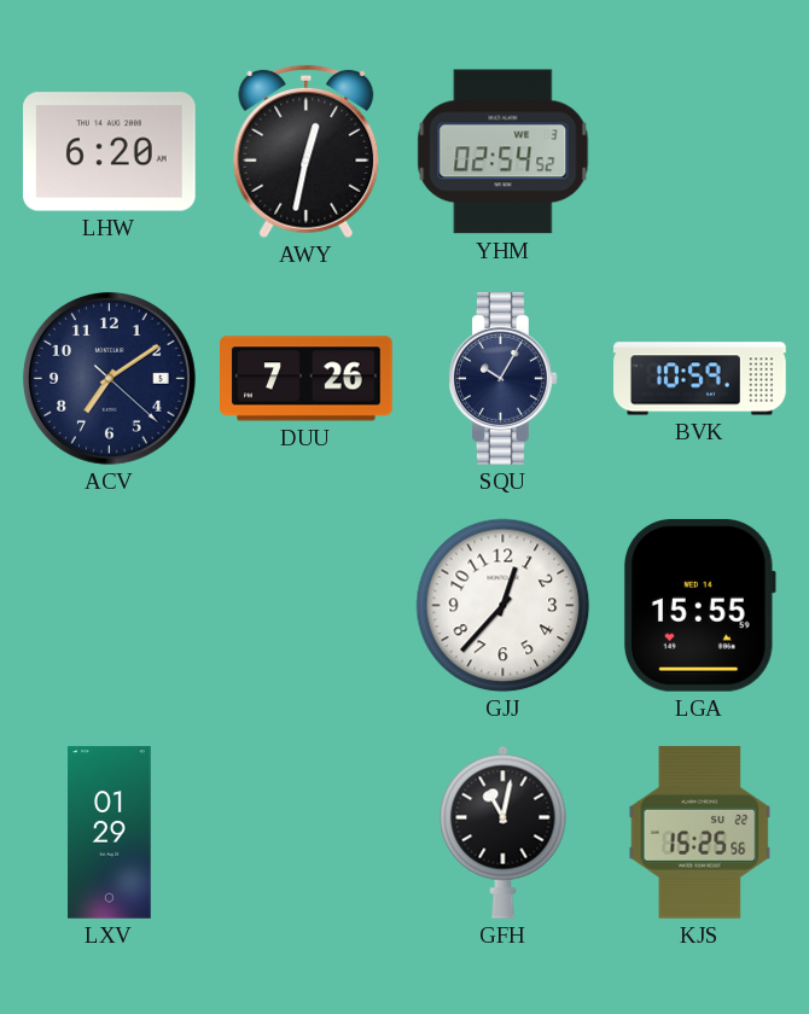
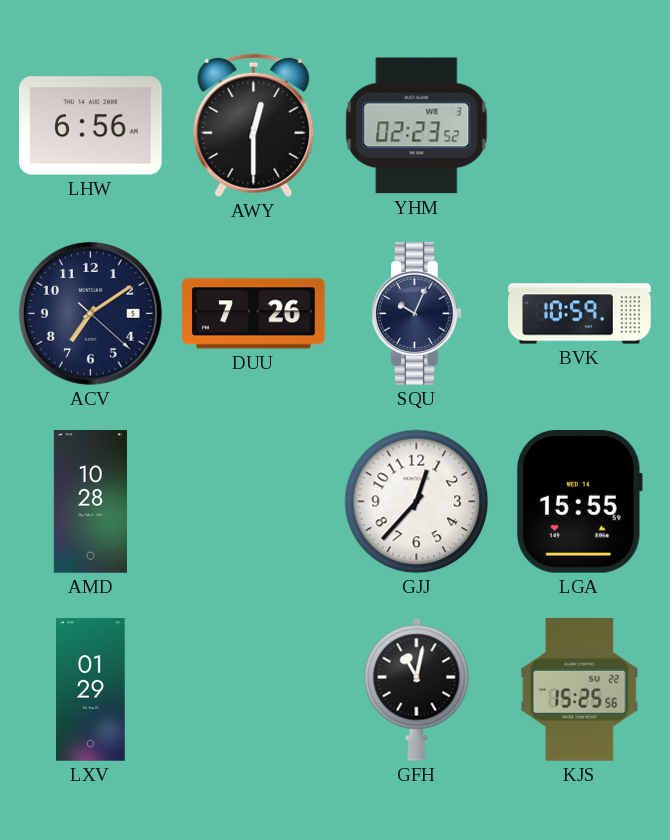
LHW: 6:20 -> 6:56 (91, 126)
AWY: 12:32 -> 12:30 (254, 126)
YHM: 02:54 -> 02:23 (417, 126)
SQU: 10:05 -> 10:04 (417, 314)
AMD: none -> 10:28 (90, 502)
